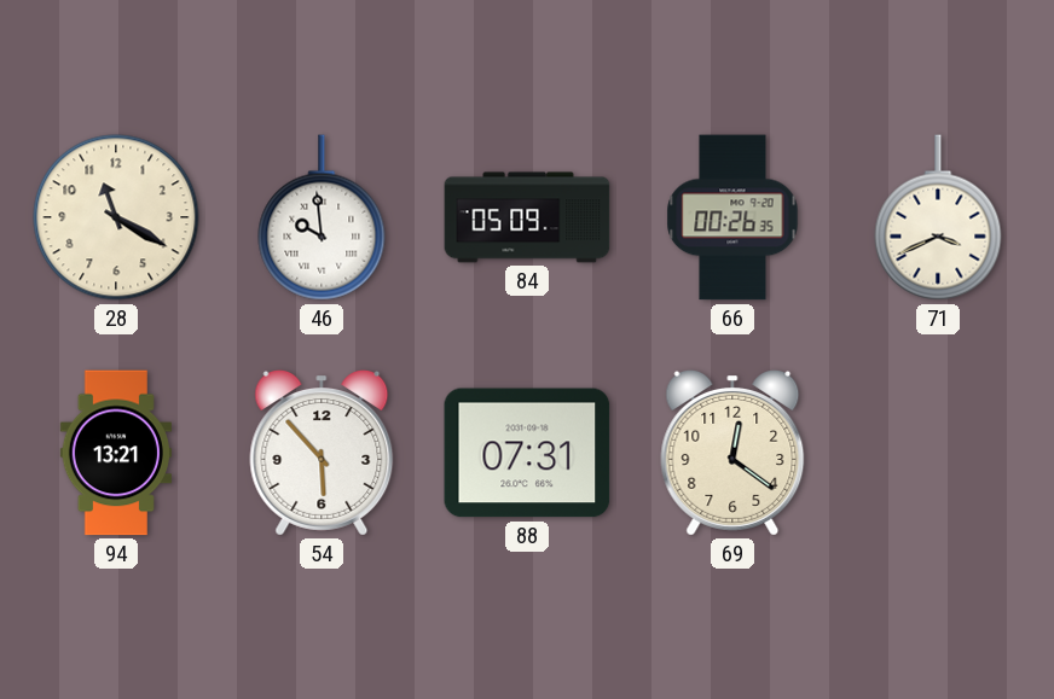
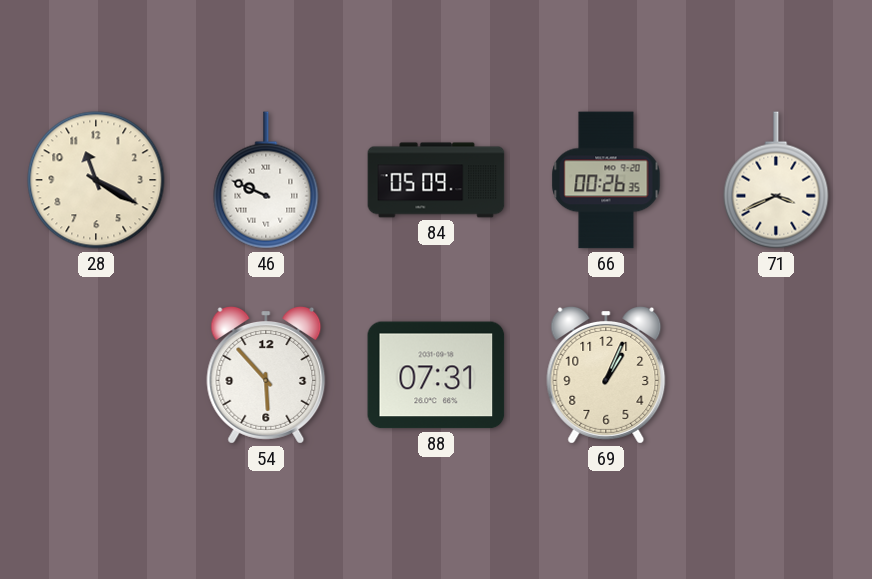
46: 9:59 -> 9:49 (266, 180)
94: 13:21 -> none (116, 453)
69: 12:21 -> 1:04 (606, 376)
